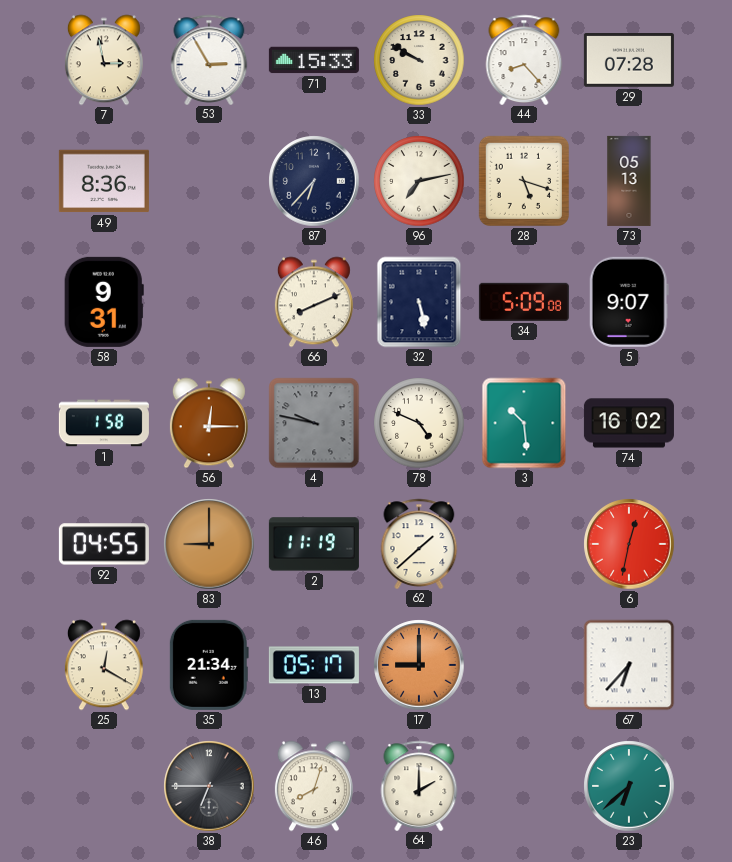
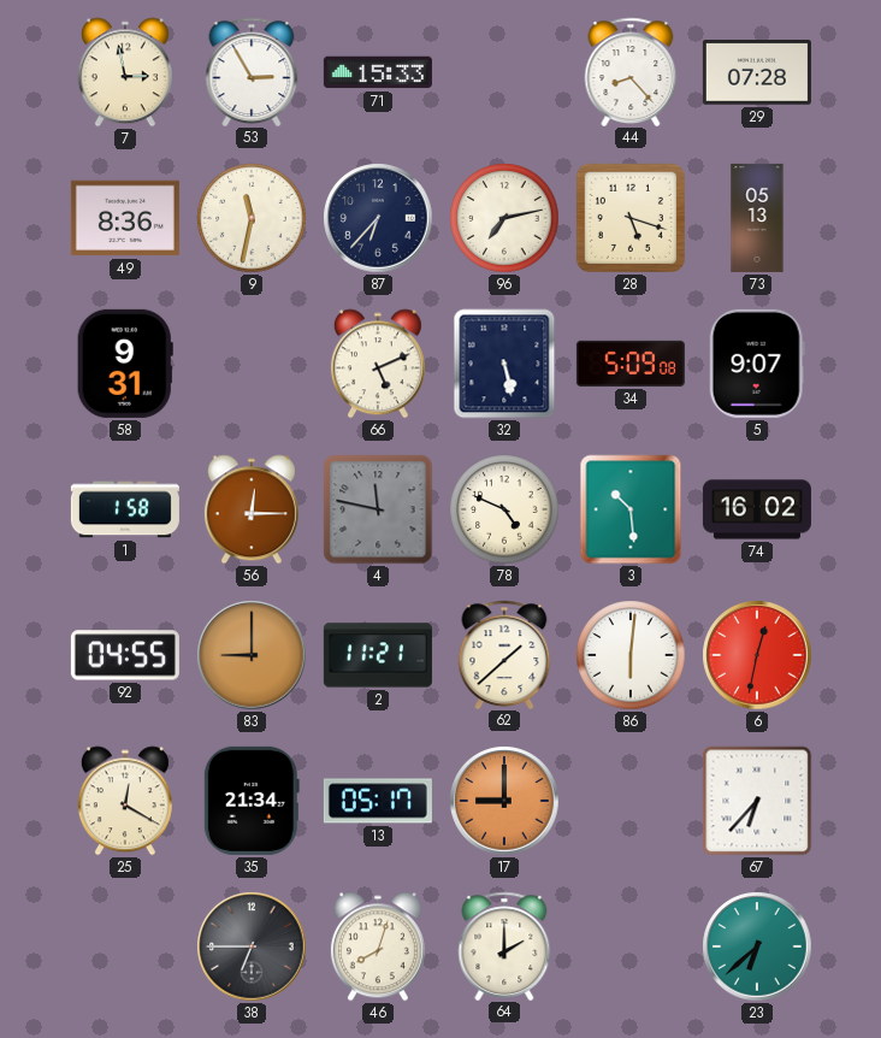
33: 9:50 -> none (419, 60)
9: none -> 11:32 (252, 218)
66: 8:11 -> 5:11 (378, 364)
4: 9:47 -> 11:47 (378, 509)
2: 11:19 -> 11:21 (378, 655)
86: none -> 6:01 (631, 655)
